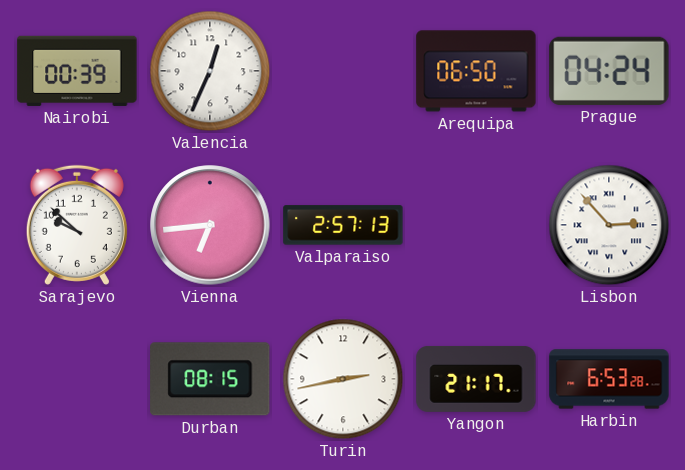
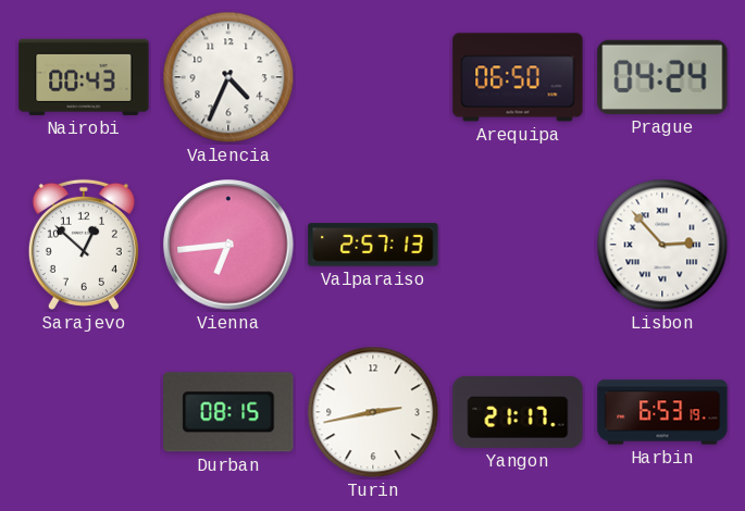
Nairobi: 00:39 -> 00:43 (84, 77)
Valencia: 12:34 -> 4:34 (228, 77)
Sarajevo: 9:52 -> 12:52 (84, 245)
Harbin: 6:53:28 -> 6:53:19 (662, 412)
